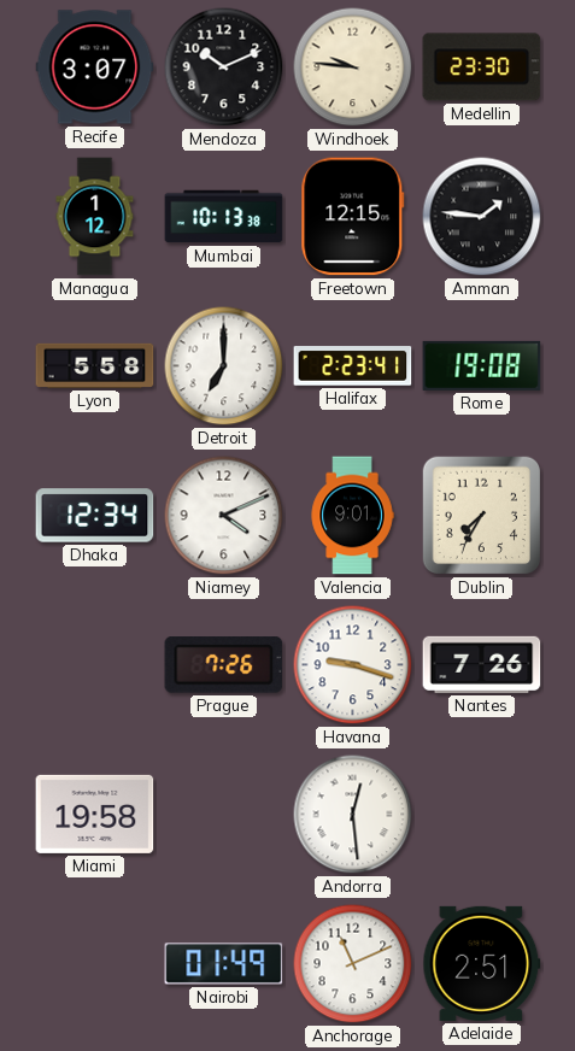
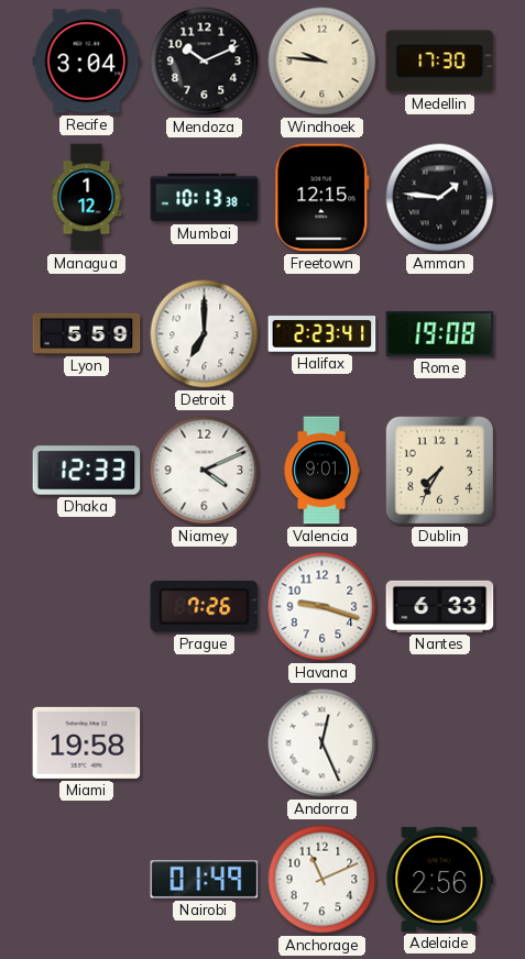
Recife: 3:07 -> 3:04 (87, 62)
Medellin: 23:30 -> 17:30 (440, 62)
Lyon: 5:58 -> 5:59 (87, 333)
Dhaka: 12:34 -> 12:33 (87, 471)
Nantes: 7:26 -> 6:33 (440, 606)
Andorra: 12:29 -> 12:26 (322, 743)
Adelaide: 2:51 -> 2:56 (440, 879)
